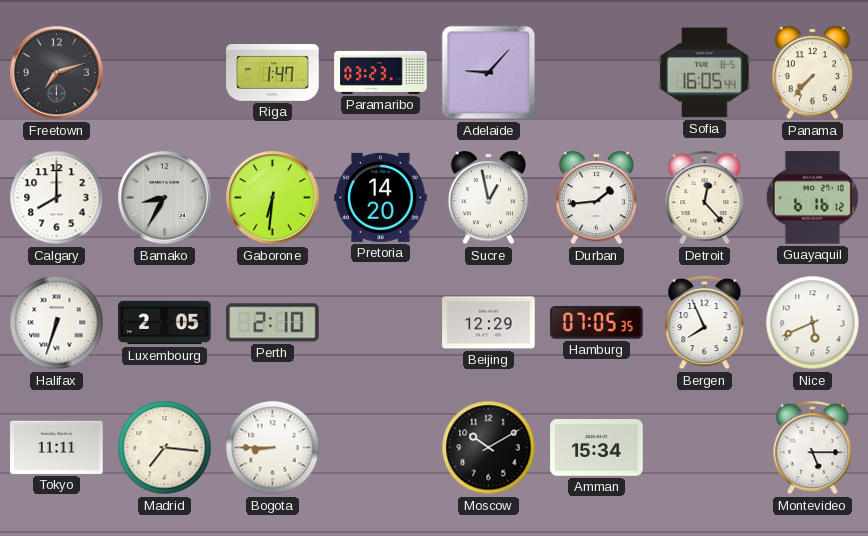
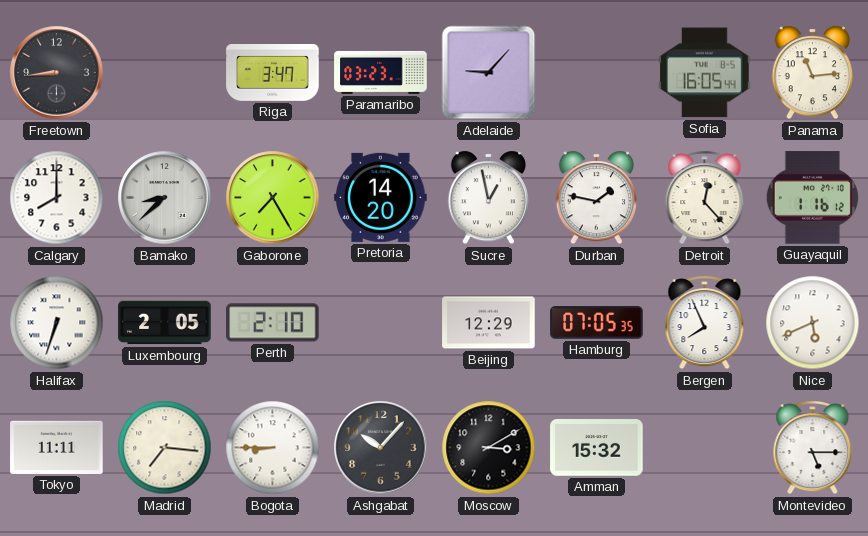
Freetown: 7:12 -> 8:44 (57, 73)
Riga: 1:47 -> 3:47 (273, 73)
Panama: 7:37 -> 11:14 (812, 73)
Bamako: 8:35 -> 8:38 (165, 198)
Gaborone: 6:31 -> 7:25 (273, 198)
Durban: 1:44 -> 1:47 (596, 198)
Guayaquil: 6:16 -> 1:16 (812, 198)
Ashgabat: none -> 10:07 (381, 448)
Moscow: 10:10 -> 3:10 (489, 448)
Amman: 15:34 -> 15:32 (597, 448)
